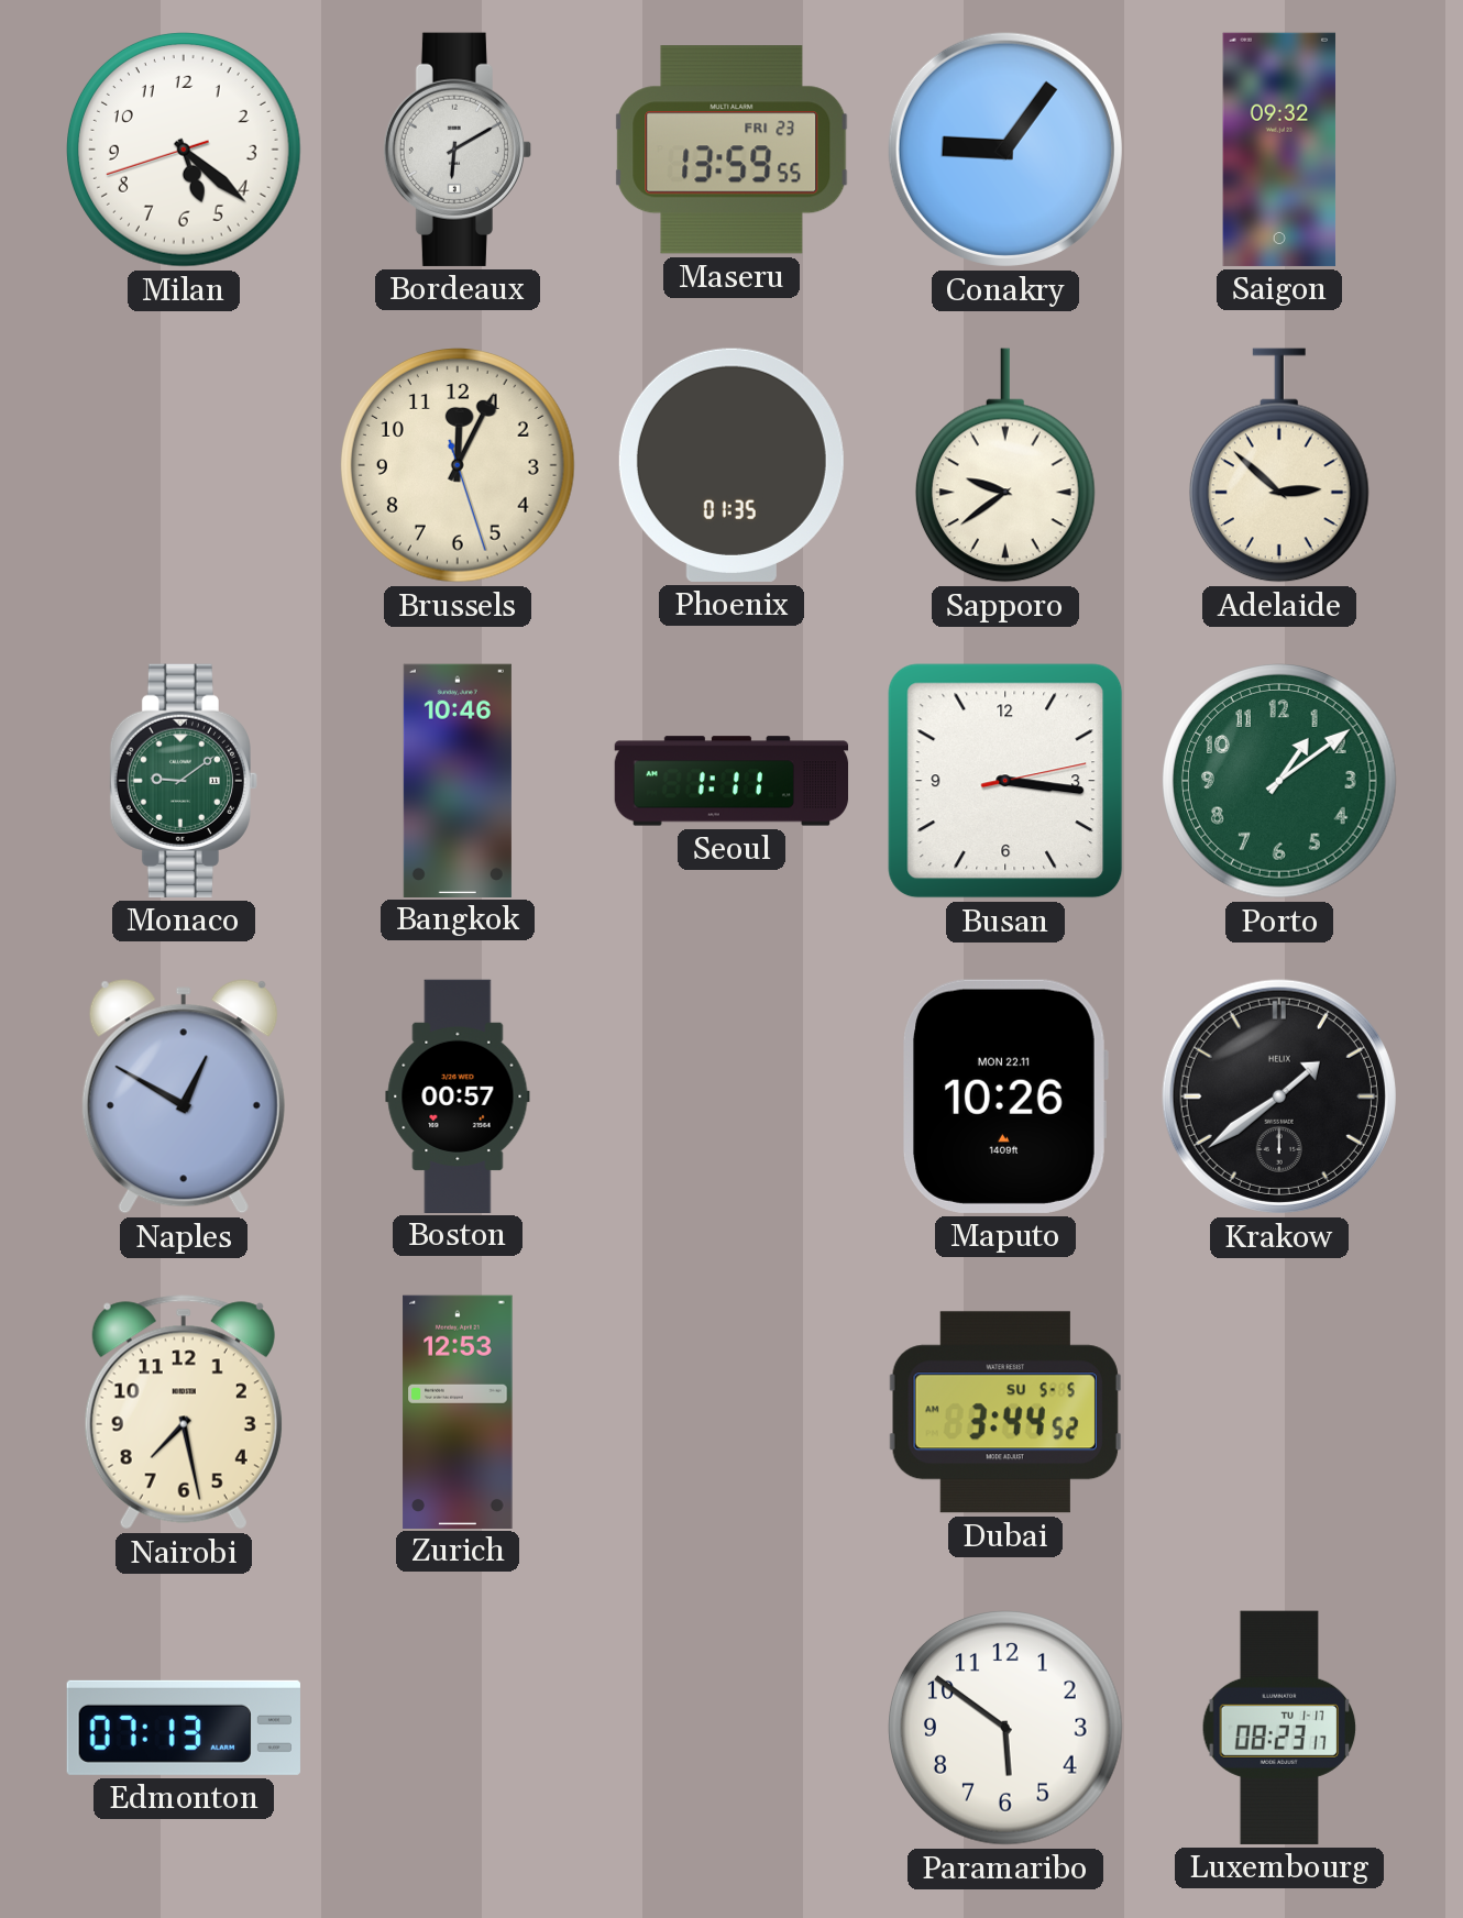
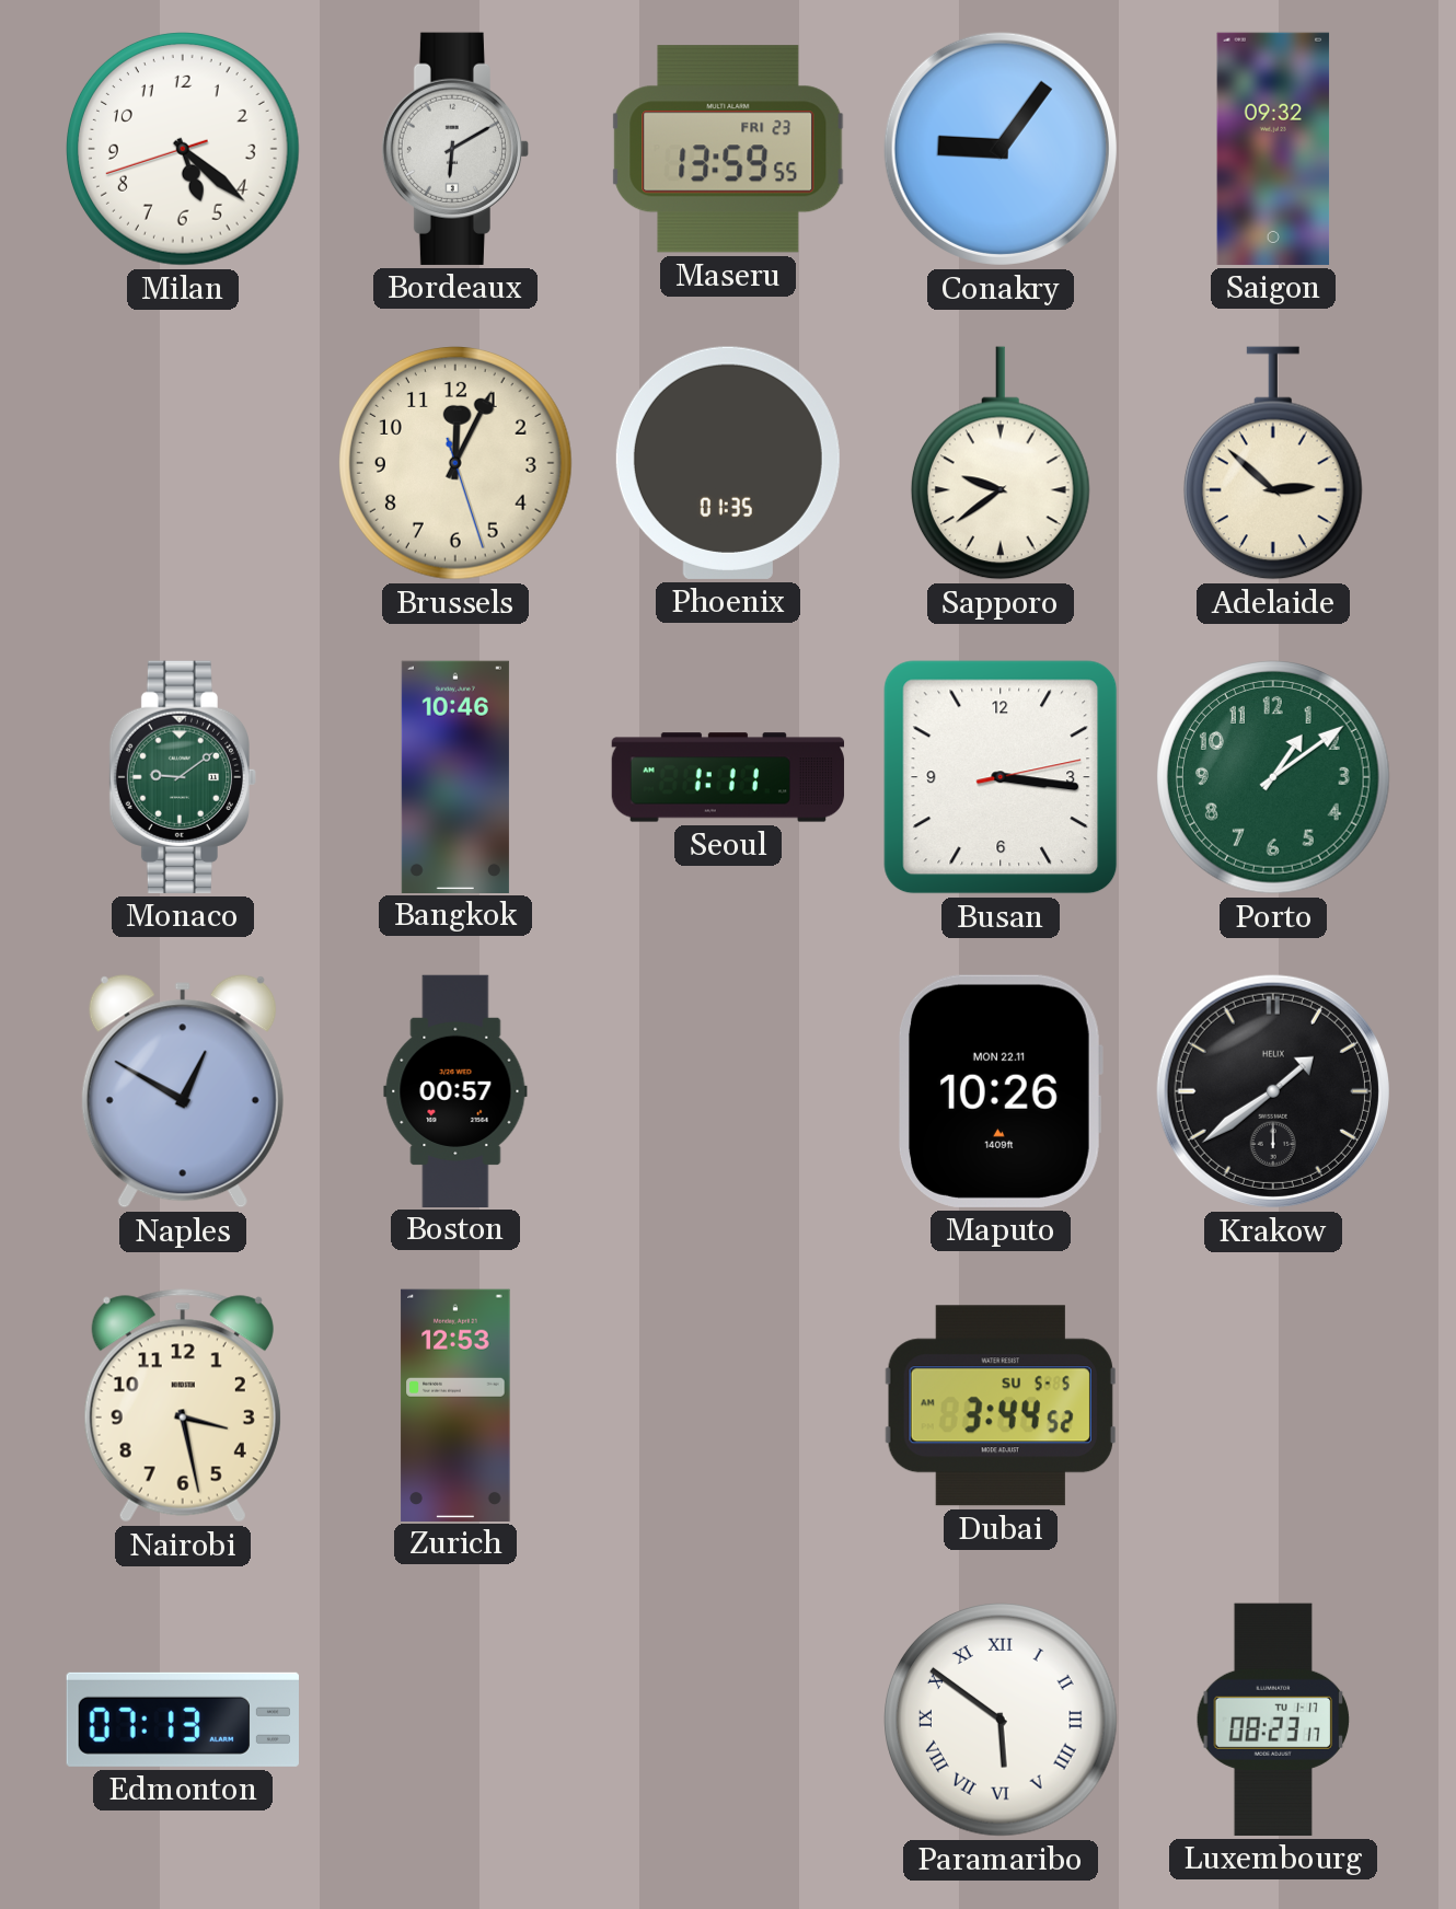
Nairobi: 7:28 -> 3:28 (183, 1405)
Paramaribo numerals: Arabic -> Roman (1002, 1721)
